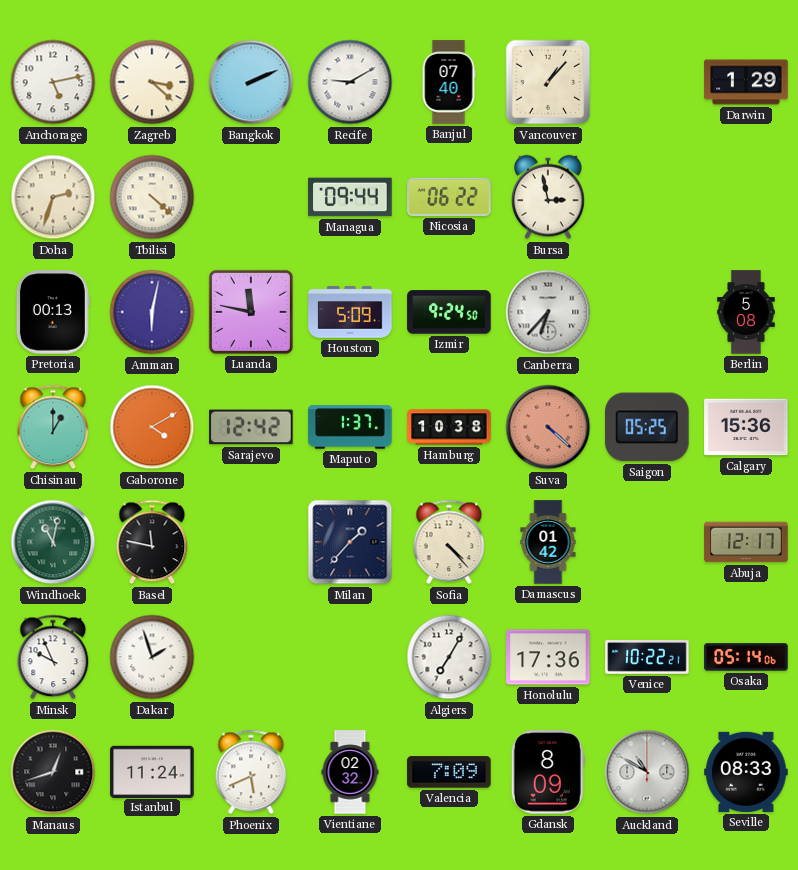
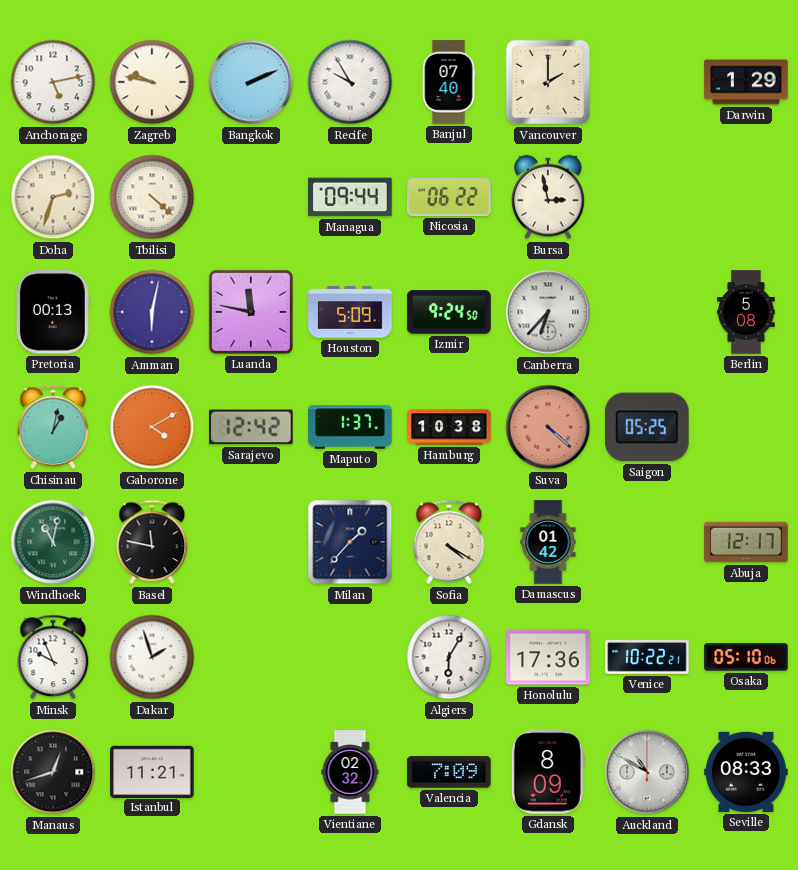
Zagreb: 3:22 -> 9:47 (152, 82)
Recife: 9:10 -> 9:55 (350, 82)
Vancouver: 1:07 -> 2:00 (548, 82)
Chisinau: 1:00 -> 1:02 (53, 427)
Calgary: 15:36 -> none (746, 427)
Sofia: 4:23 -> 4:20 (449, 542)
Algiers: 7:05 -> 6:05 (449, 657)
Osaka: 05:14 -> 05:10 (746, 657)
Istanbul: 11:24 -> 11:21 (152, 771)
Phoenix: 5:41 -> none (251, 772)
